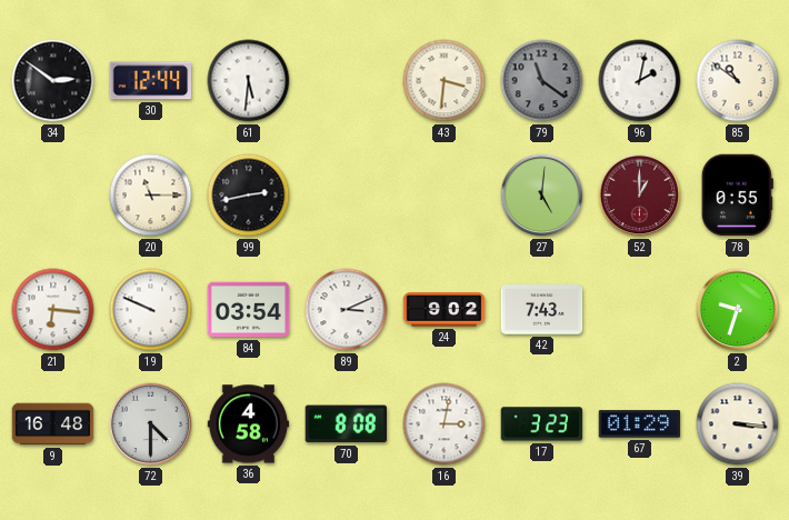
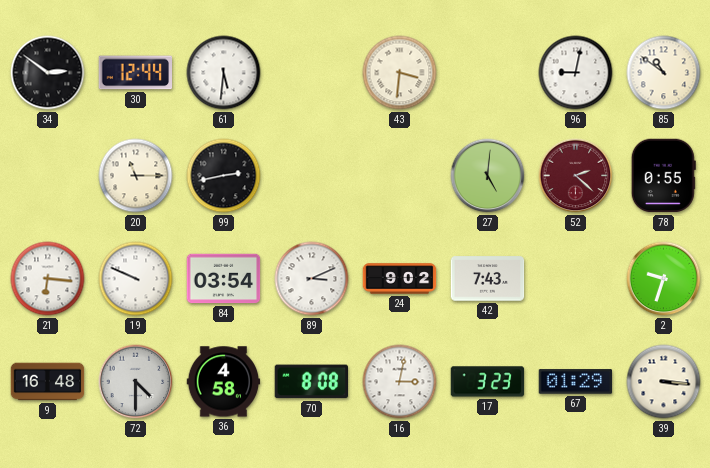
79: 11:21 -> none (542, 81)
96: 2:02 -> 9:02 (576, 73)
52: 1:00 -> 2:22 (576, 176)
